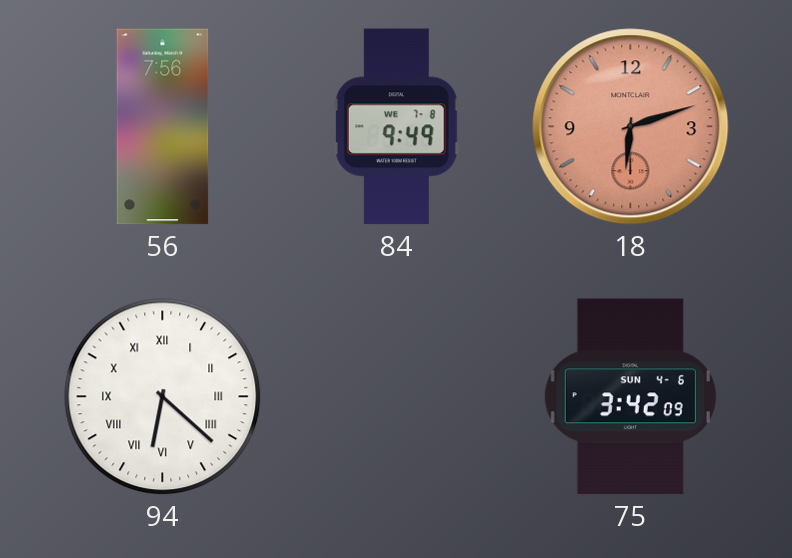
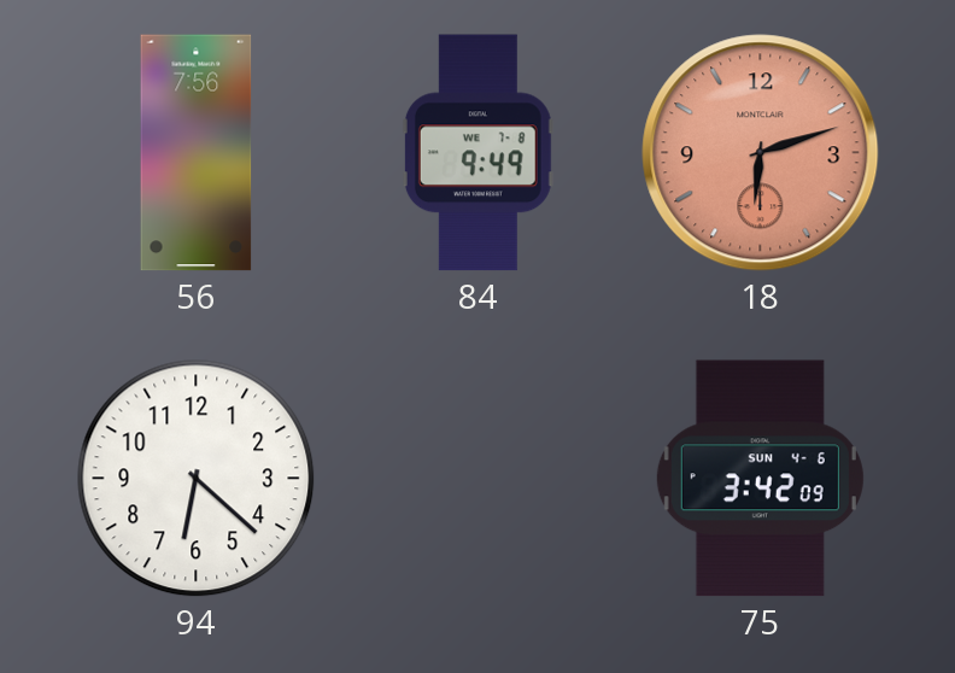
94 numerals: Roman -> Arabic (197, 479)
